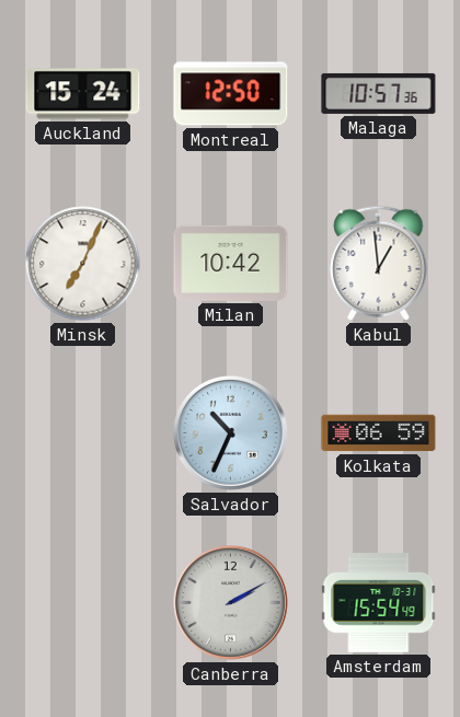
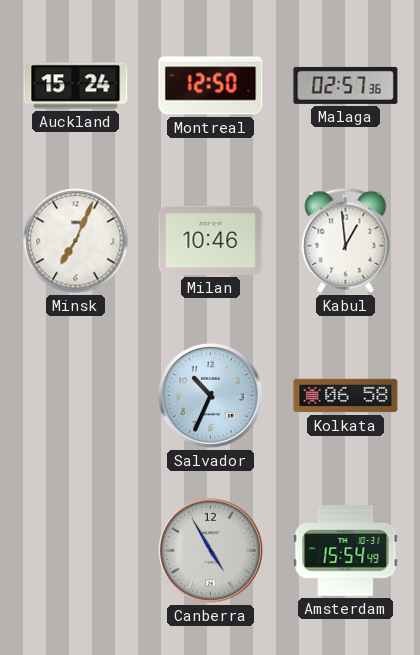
Malaga: 10:57 -> 02:57 (346, 85)
Milan: 10:42 -> 10:46 (211, 240)
Kolkata: 06:59 -> 06:58 (346, 396)
Canberra: 2:10 -> 4:55 (210, 550)
